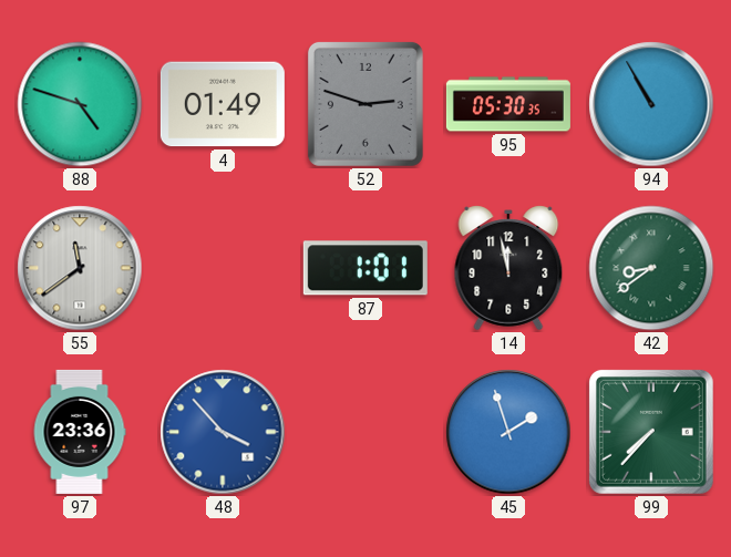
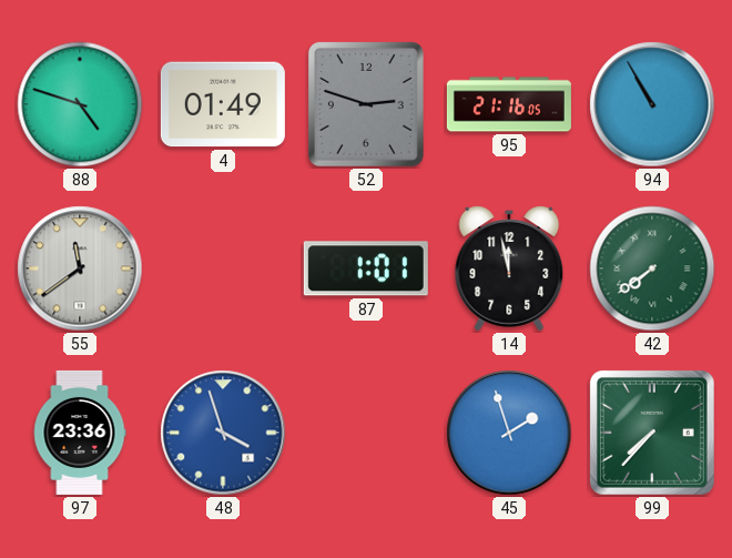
95: 05:30 -> 21:16 (509, 104)
42: 8:39 -> 7:39 (652, 268)
48: 3:53 -> 3:57 (223, 433)
